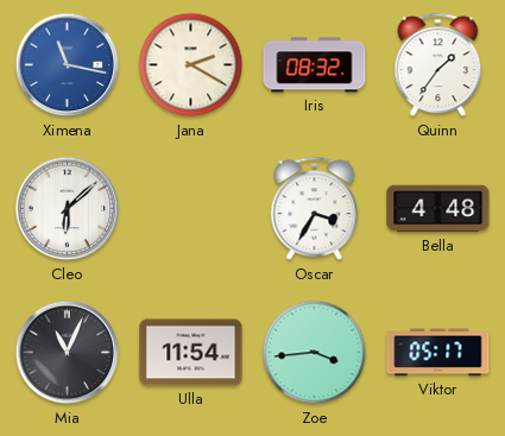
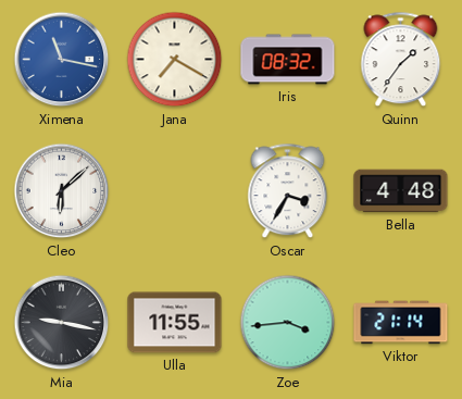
Jana: 2:20 -> 7:20 (175, 60)
Mia: 11:04 -> 9:17 (62, 323)
Ulla: 11:54 -> 11:55 (175, 323)
Viktor: 05:17 -> 21:14 (401, 323)
